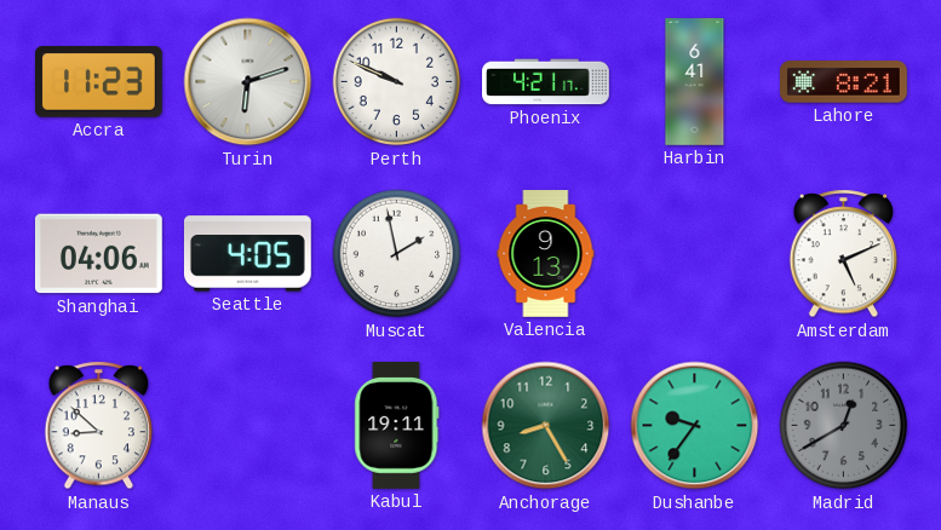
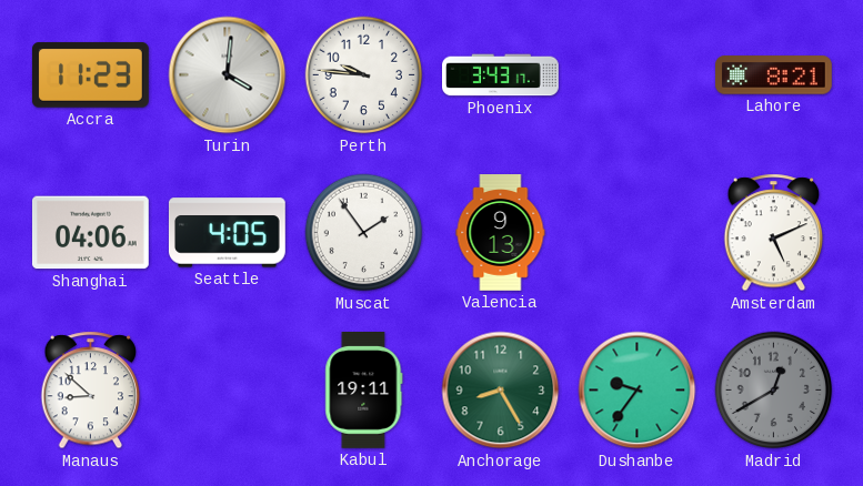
Turin: 6:12 -> 4:01 (228, 75)
Perth: 9:49 -> 9:46 (364, 75)
Phoenix: 4:21 -> 3:43 (501, 75)
Harbin: 6:41 -> none (695, 82)
Muscat: 1:58 -> 1:54 (364, 233)
